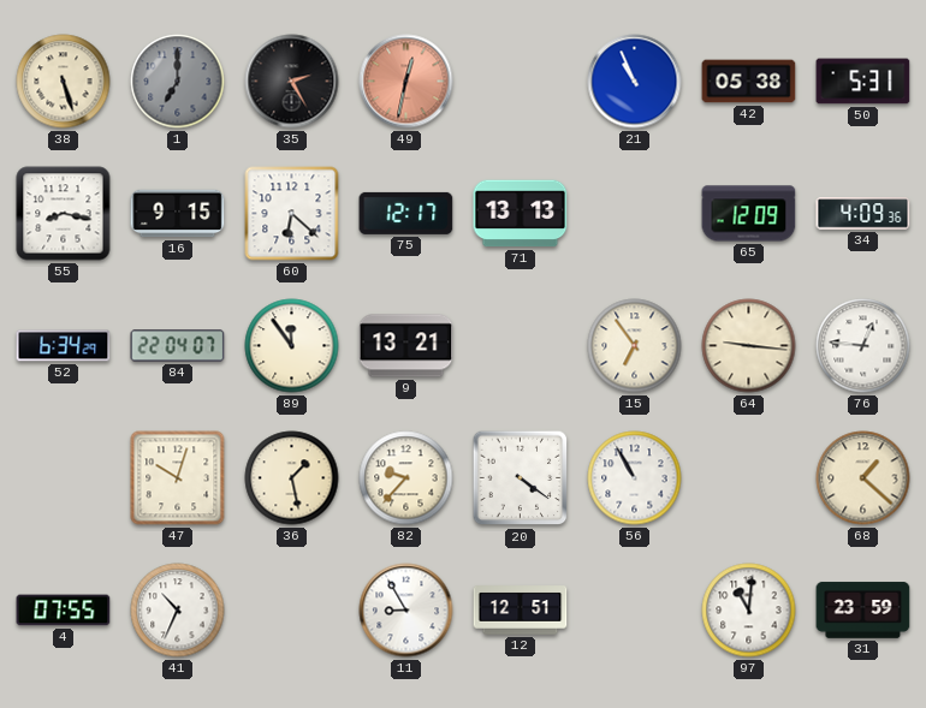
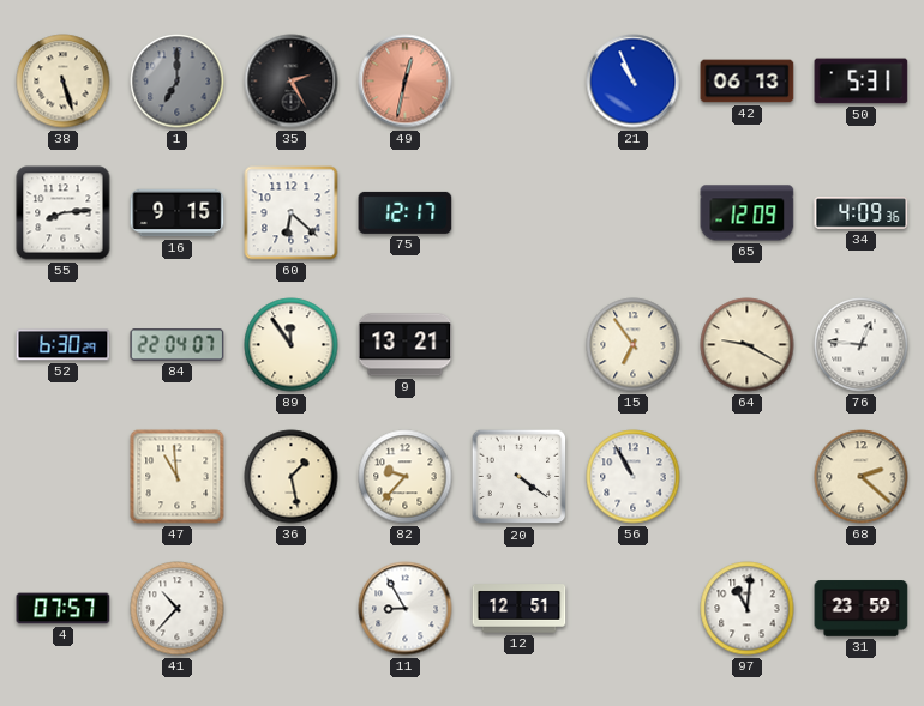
42: 05:38 -> 06:13 (748, 82)
55: 8:17 -> 8:14 (64, 213)
71: 13:13 -> none (521, 214)
52: 6:34 -> 6:30 (64, 345)
64: 9:16 -> 9:20 (748, 345)
47: 10:03 -> 10:59 (178, 477)
68: 1:22 -> 2:22 (862, 477)
4: 07:55 -> 07:57 (64, 609)
41: 10:34 -> 10:37 (178, 609)
